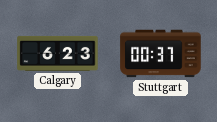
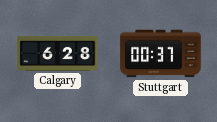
Calgary: 6:23 -> 6:28 (58, 53)
